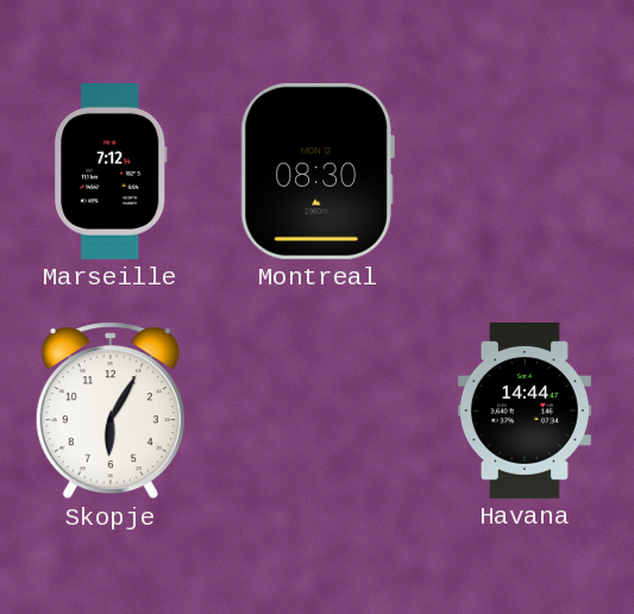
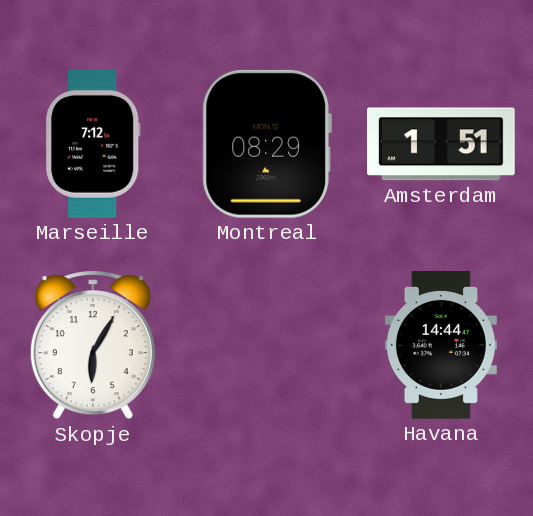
Montreal: 08:30 -> 08:29 (267, 144)
Amsterdam: none -> 1:51 (441, 144)
